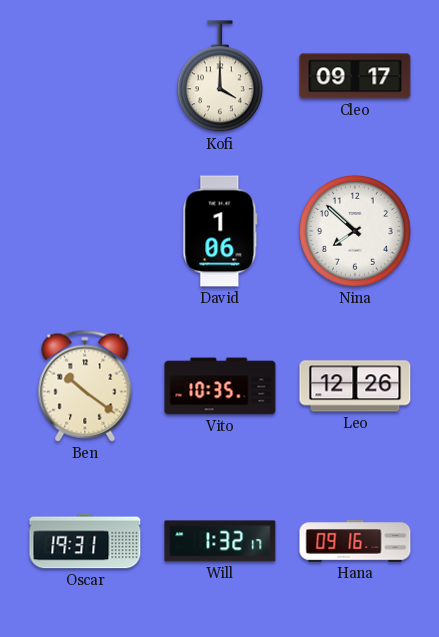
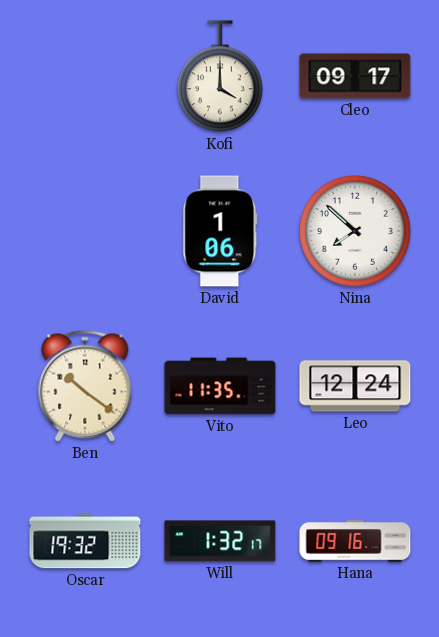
Vito: 10:35 -> 11:35 (220, 386)
Leo: 12:26 -> 12:24 (355, 386)
Oscar: 19:31 -> 19:32 (85, 541)
